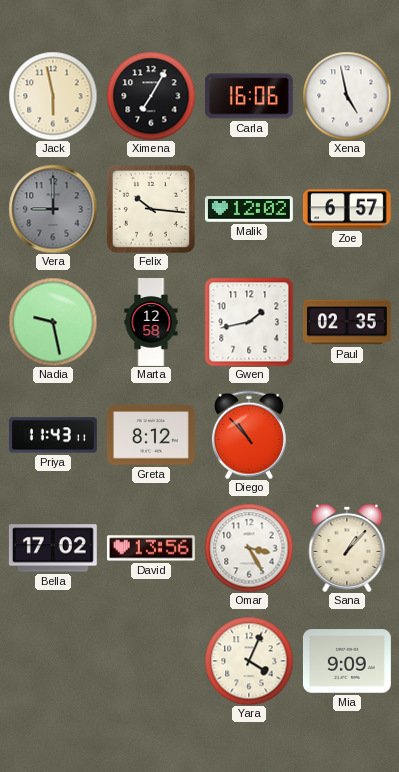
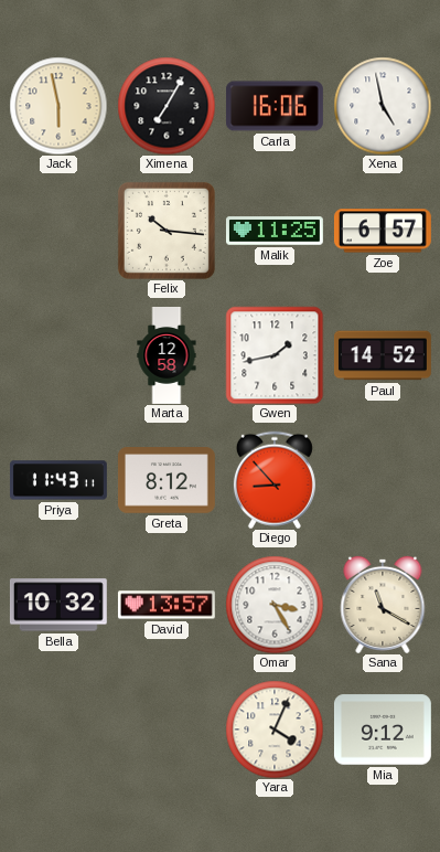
Vera: 9:00 -> none (53, 209)
Malik: 12:02 -> 11:25 (275, 231)
Nadia: 9:28 -> none (53, 322)
Paul: 02:35 -> 14:52 (383, 355)
Diego: 10:53 -> 8:53 (275, 480)
Bella: 17:02 -> 10:32 (58, 605)
David: 13:56 -> 13:57 (167, 605)
Sana: 1:07 -> 11:20 (383, 605)
Mia: 9:09 -> 9:12 (383, 729)
